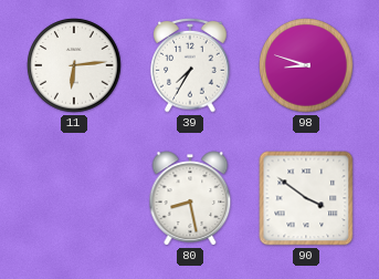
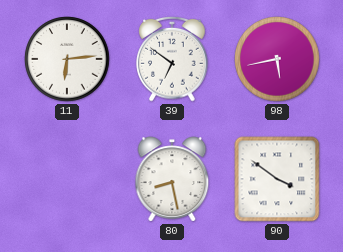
39: 7:35 -> 6:51 (172, 59)
98: 8:48 -> 5:43 (277, 59)
